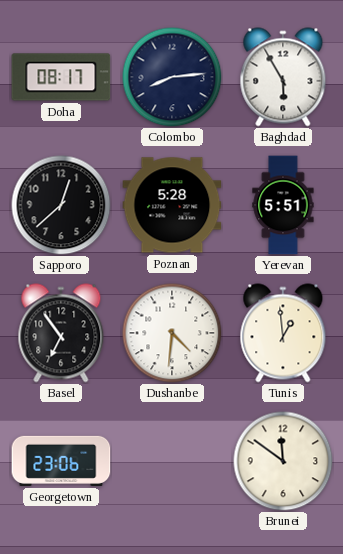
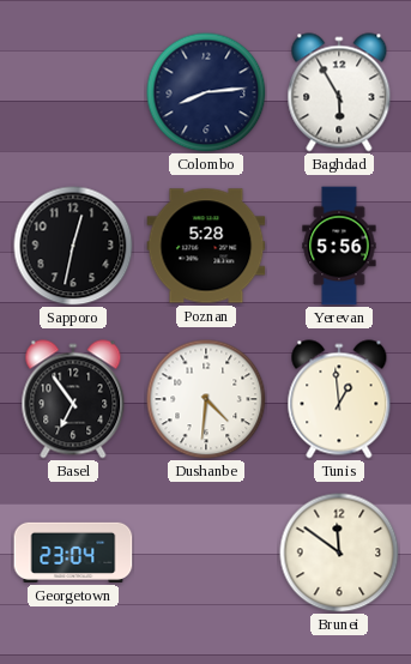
Doha: 08:17 -> none (61, 77)
Sapporo: 12:38 -> 12:32 (73, 246)
Yerevan: 5:51 -> 5:56 (339, 246)
Georgetown: 23:06 -> 23:04 (73, 553)
